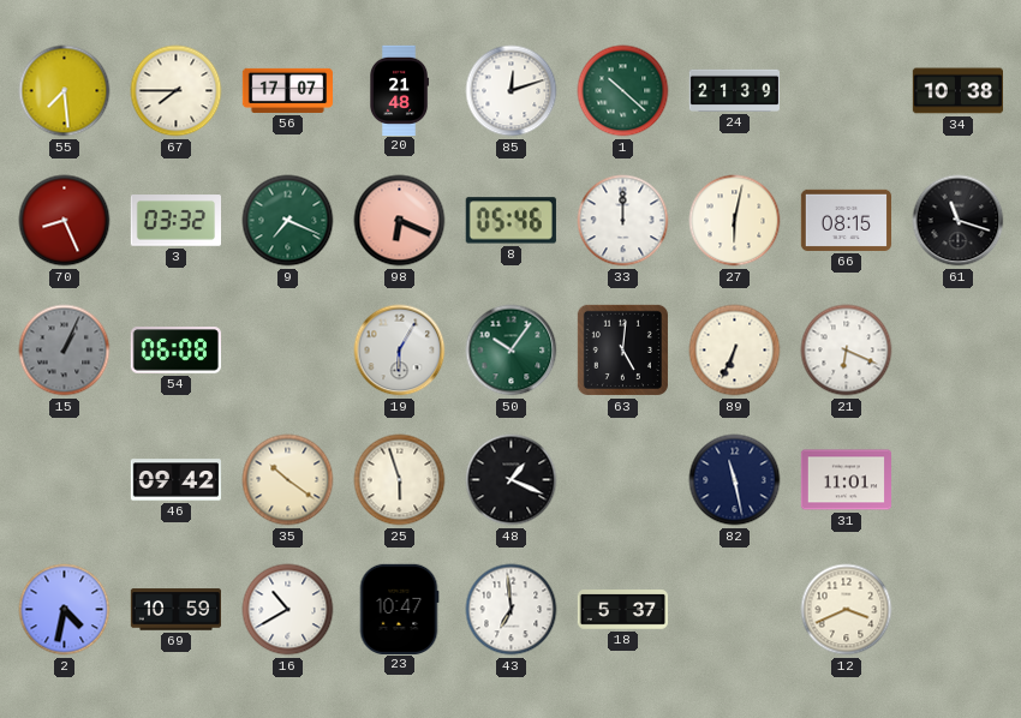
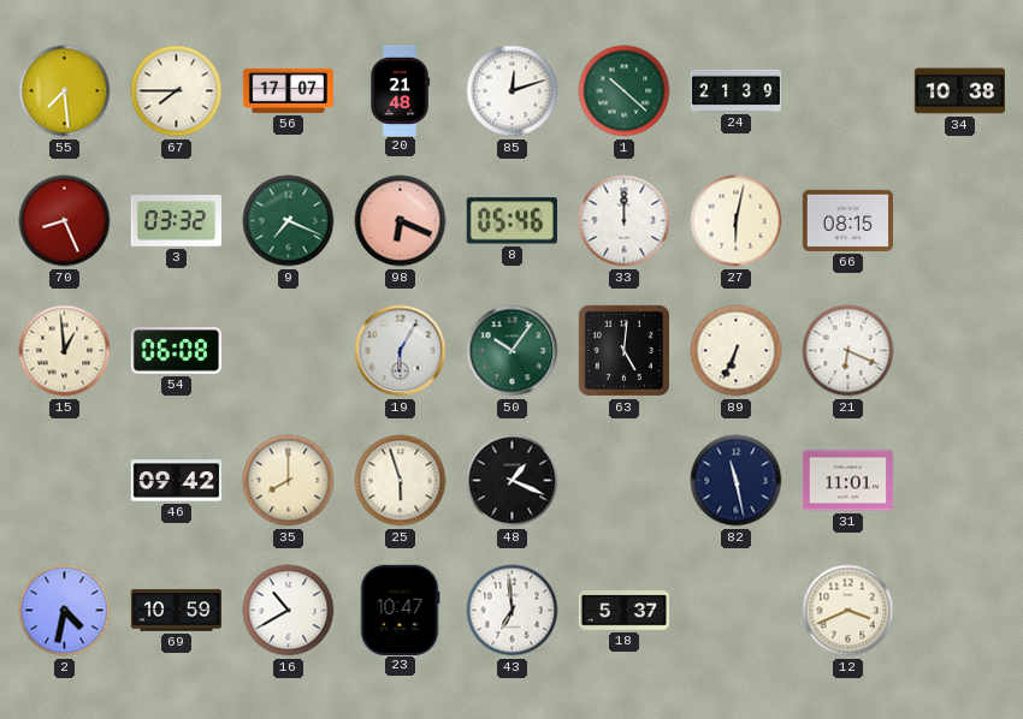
61: 11:18 -> none (959, 221)
15: 1:04 -> 12:59 (65, 351)
15 dial: grey -> cream (65, 351)
35: 10:21 -> 8:00 (289, 481)
